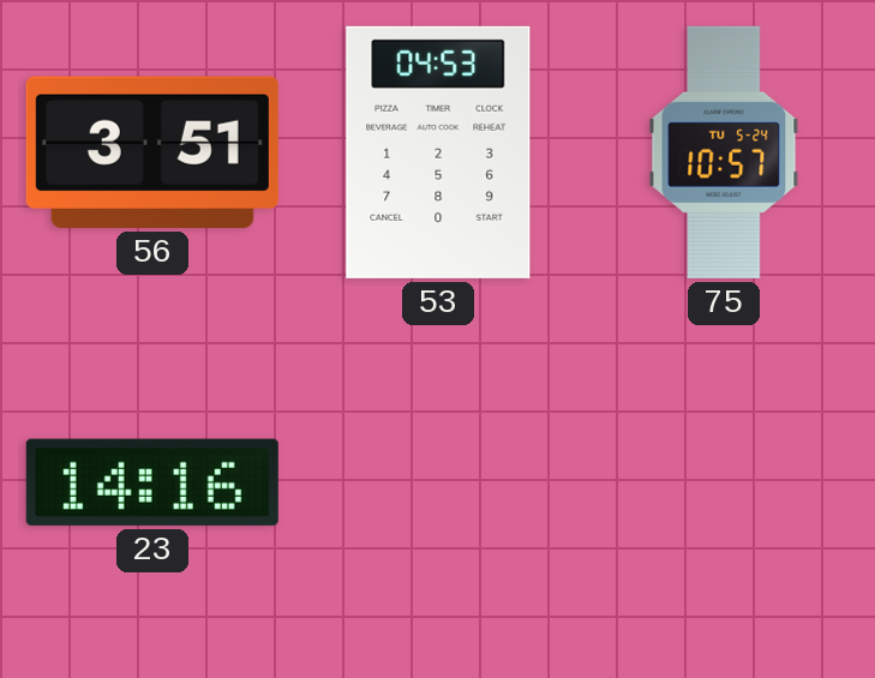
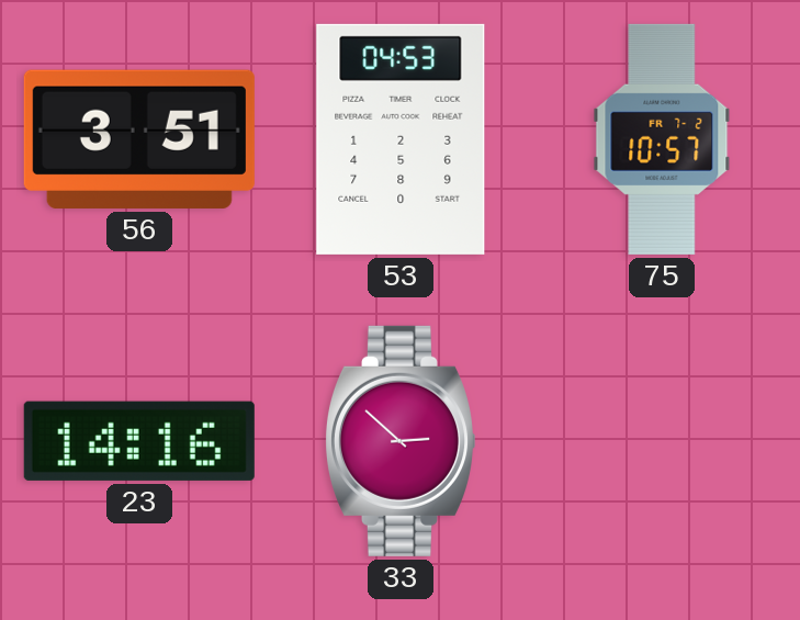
75 date: TU 5-24 -> FR 7-2 (662, 139)
33: none -> 2:52 (399, 441)
